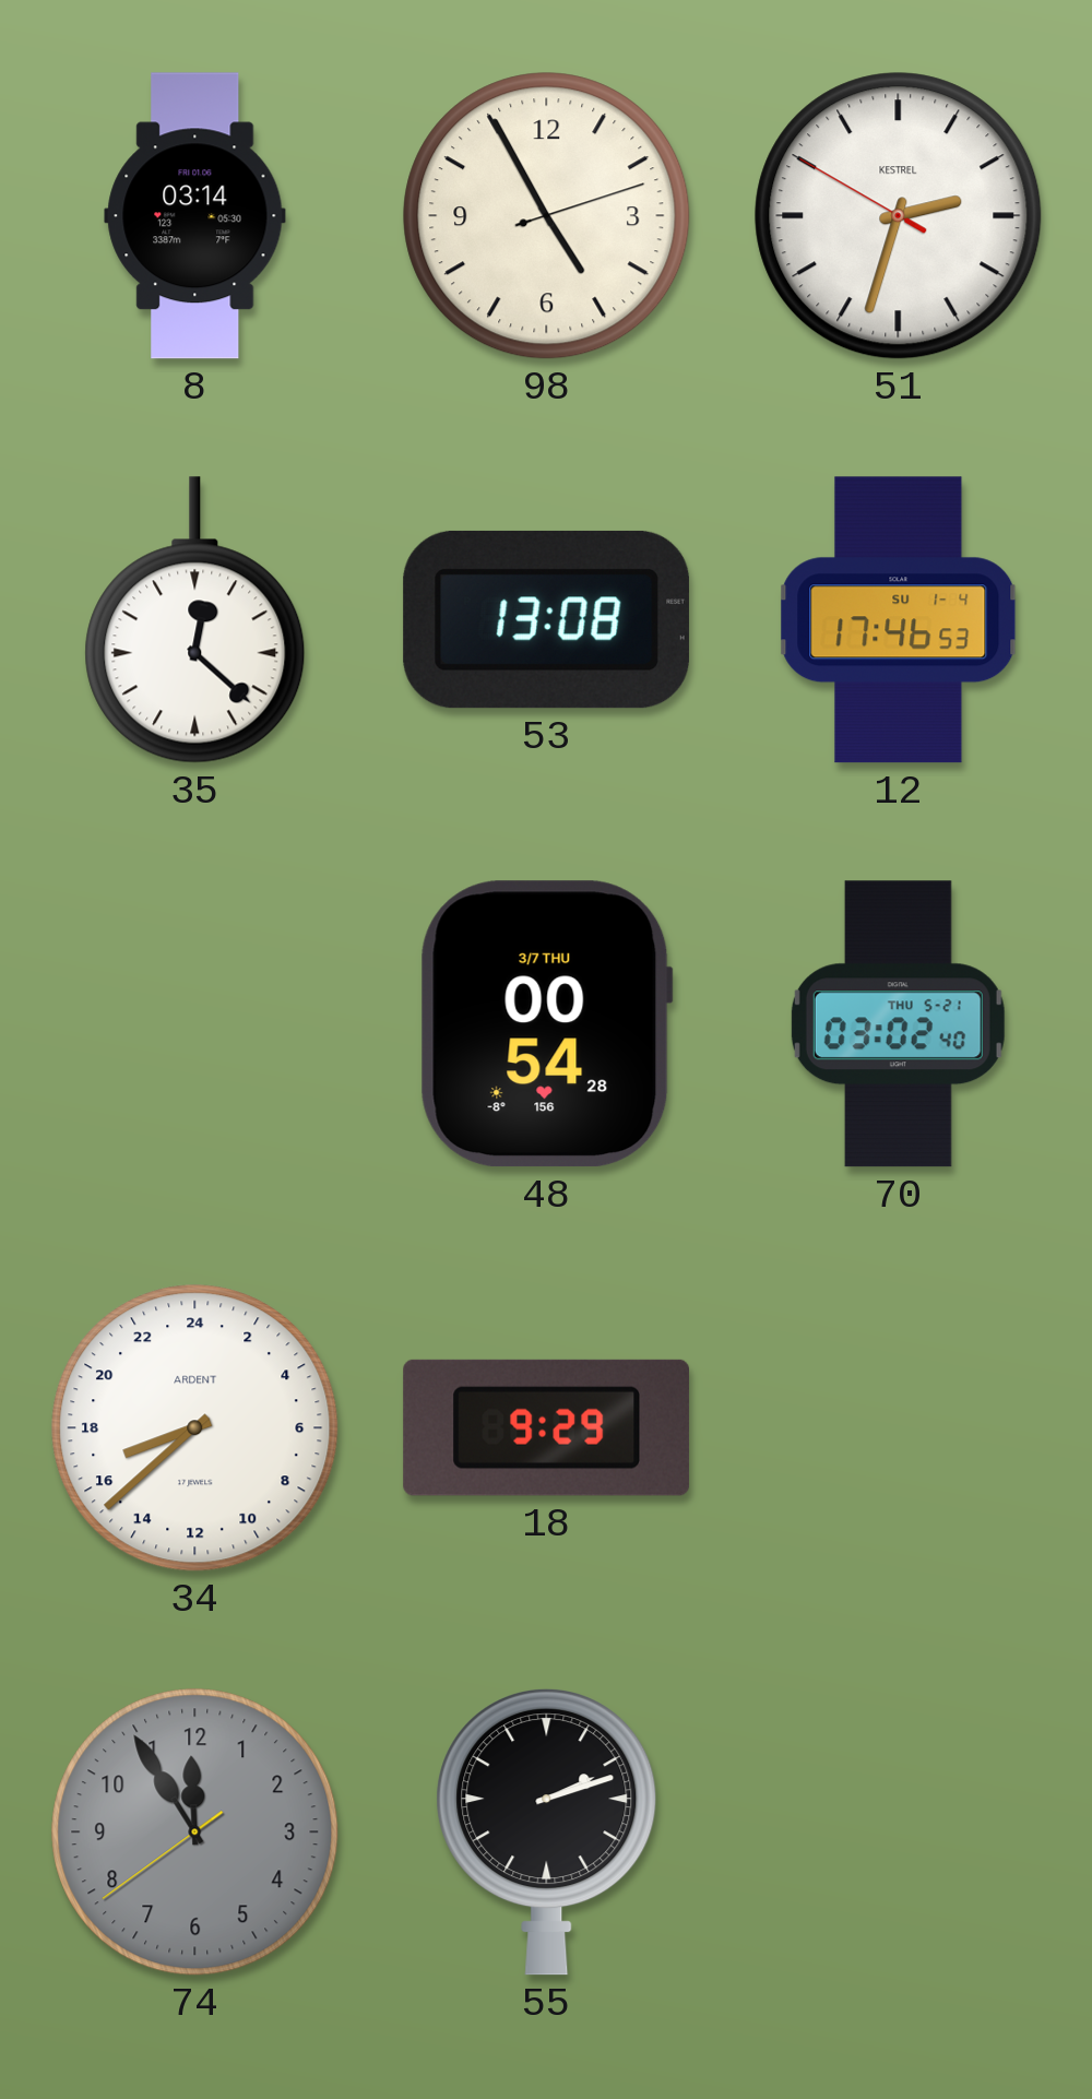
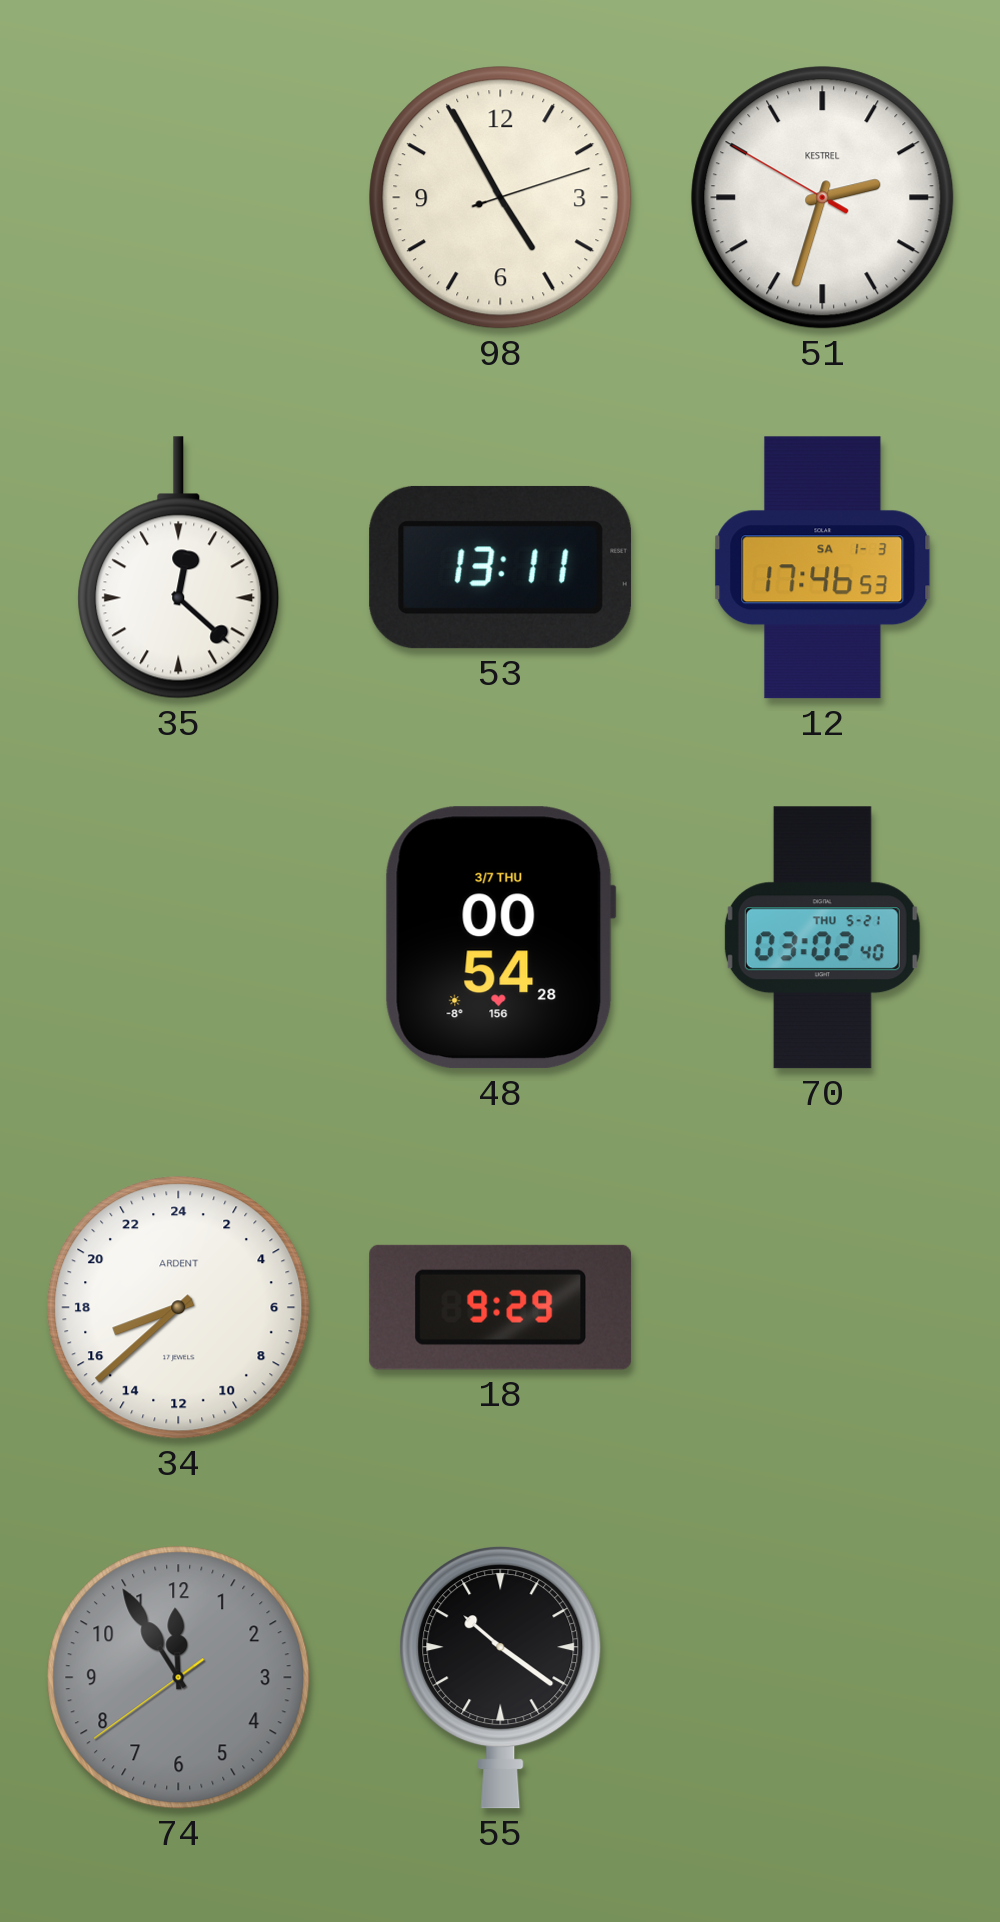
8: 03:14 -> none (195, 216)
53: 13:08 -> 13:11 (500, 567)
12 date: SU 1-4 -> SA 1-3 (823, 568)
55: 2:12 -> 10:21 (501, 1678)
